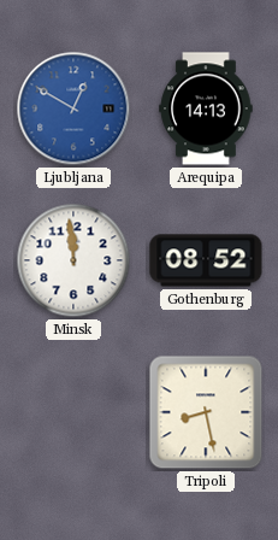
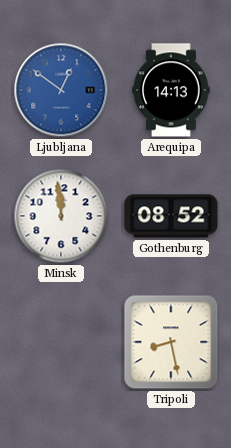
Ljubljana: 12:50 -> 12:51 (61, 90)
